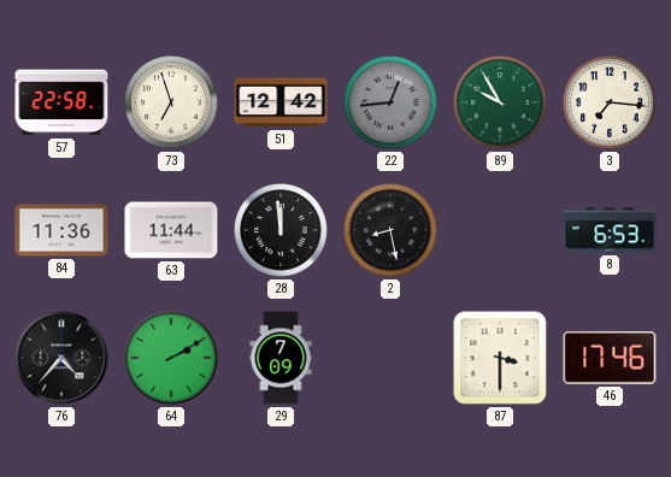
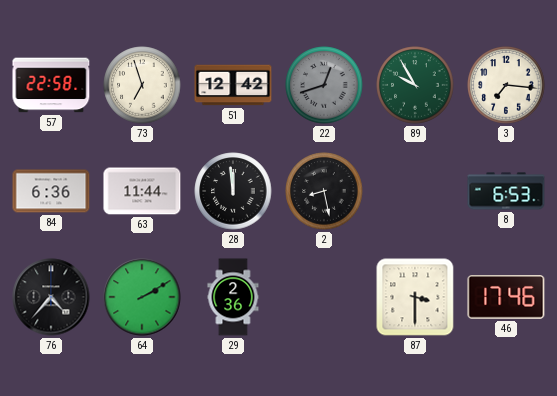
22: 12:44 -> 12:42 (324, 85)
84: 11:36 -> 6:36 (51, 191)
29: 7:09 -> 2:36 (233, 297)
